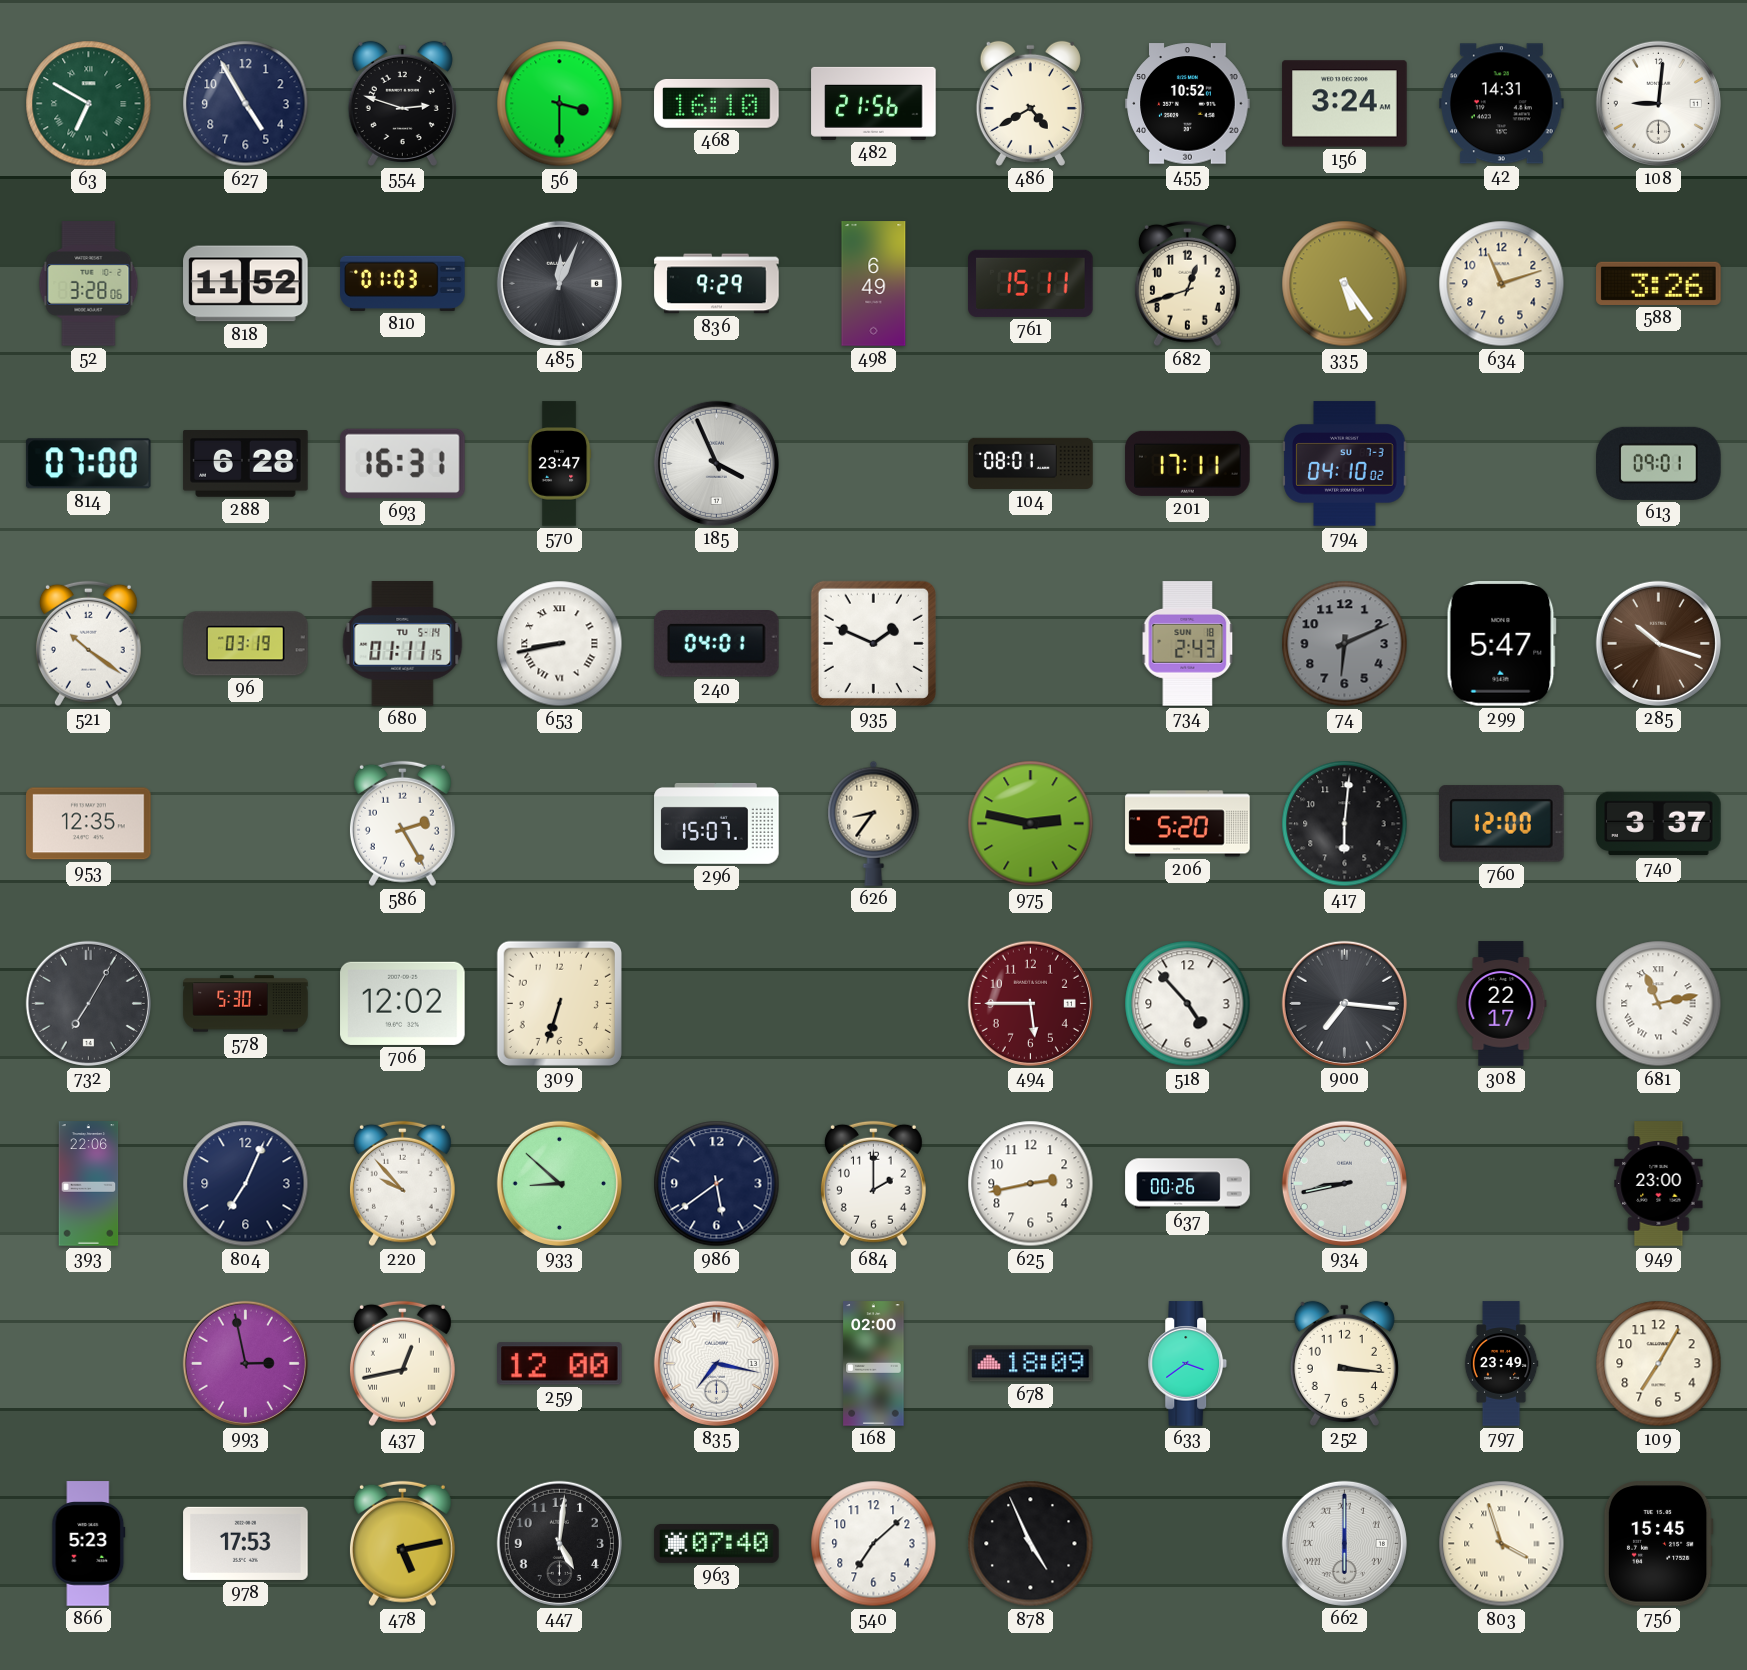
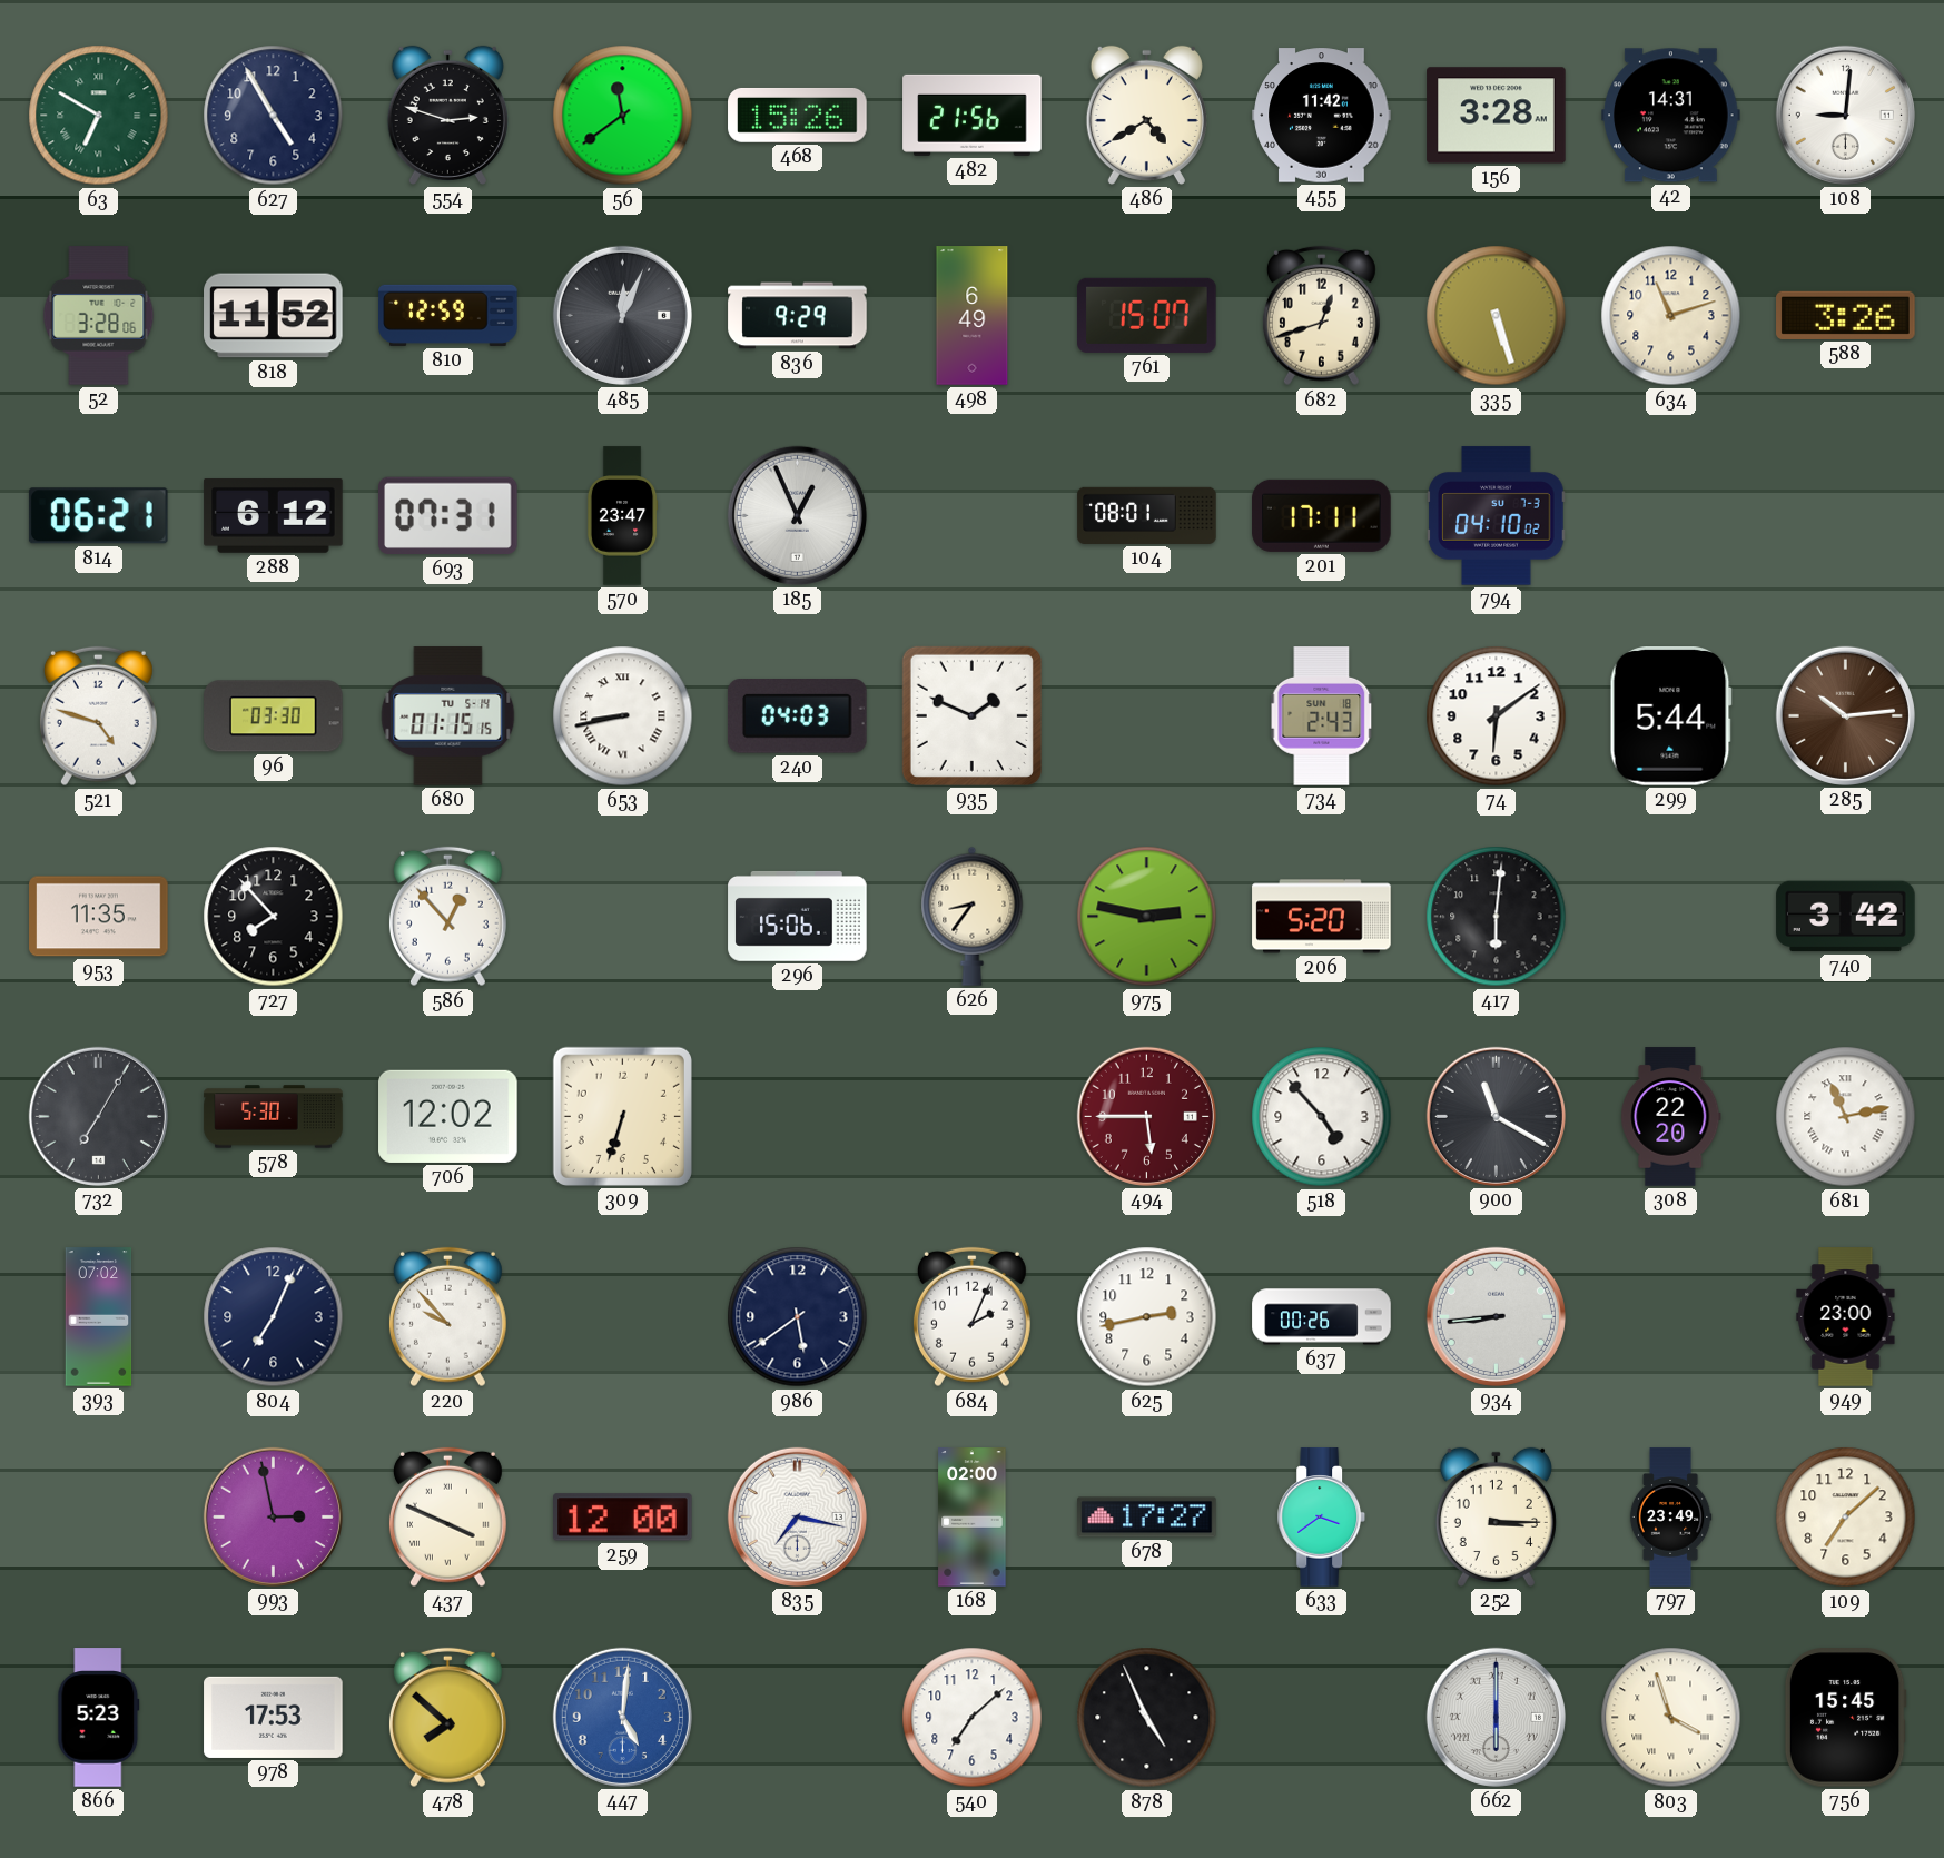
56: 3:30 -> 11:39 (623, 116)
468: 16:10 -> 15:26 (798, 115)
455: 10:52 -> 11:42 (1322, 116)
156: 3:24 -> 3:28 (1497, 116)
810: 01:03 -> 12:59 (448, 315)
761: 15:11 -> 15:07 (1147, 315)
335: 5:24 -> 5:27 (1497, 316)
814: 07:00 -> 06:21 (98, 516)
288: 6:28 -> 6:12 (274, 516)
693: 16:31 -> 07:31 (448, 516)
185: 3:56 -> 12:56 (797, 515)
613: 09:01 -> none (1659, 463)
521: 10:21 -> 4:48 (98, 716)
96: 03:19 -> 03:30 (274, 716)
680: 01:11 -> 01:15 (448, 716)
240: 04:01 -> 04:03 (797, 716)
74: 6:11 -> 6:09 (1497, 716)
74 dial: grey -> white (1497, 716)
299: 5:47 -> 5:44 (1670, 716)
285: 10:18 -> 10:14 (1845, 715)
953: 12:35 -> 11:35 (99, 917)
727: none -> 7:53 (274, 917)
586: 2:25 -> 12:53 (447, 917)
296: 15:07 -> 15:06 (798, 916)
760: 12:00 -> none (1502, 824)
740: 3:37 -> 3:42 (1846, 917)
900: 7:16 -> 11:20 (1496, 1116)
308: 22:17 -> 22:20 (1671, 1117)
393: 22:06 -> 07:02 (99, 1317)
933: 8:52 -> none (559, 1183)
684: 2:00 -> 2:04 (971, 1317)
934: 8:43 -> 8:44 (1496, 1316)
437: 12:43 -> 3:49 (447, 1518)
678: 18:09 -> 17:27 (1147, 1518)
252: 3:16 -> 3:15 (1496, 1516)
109: 7:05 -> 7:08 (1846, 1518)
478: 5:13 -> 7:52 (447, 1718)
447 dial: black -> blue (622, 1717)
963: 07:40 -> none (717, 1543)
